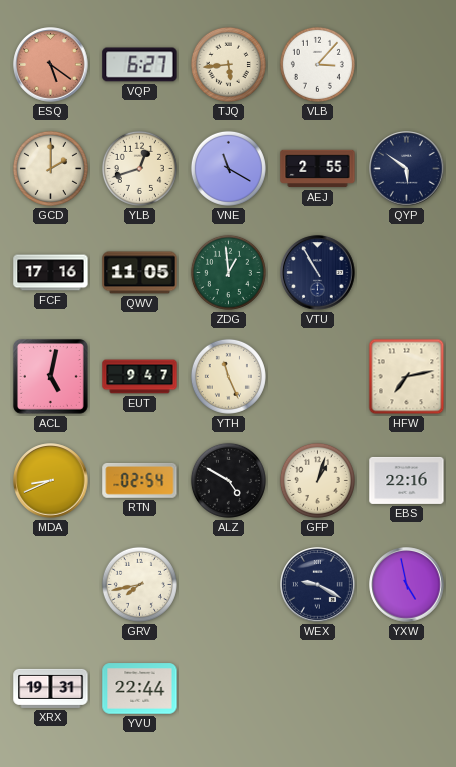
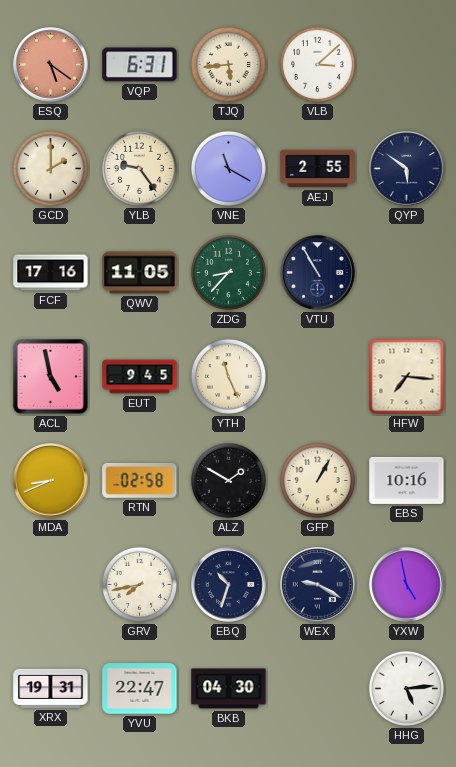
VQP: 6:27 -> 6:31 (140, 65)
VLB: 3:07 -> 3:08 (317, 64)
YLB: 12:42 -> 9:24 (139, 168)
ZDG: 12:59 -> 8:37 (228, 272)
ACL: 5:02 -> 4:58 (51, 377)
EUT: 9:47 -> 9:45 (140, 377)
HFW: 7:13 -> 7:16 (407, 377)
RTN: 02:54 -> 02:58 (140, 480)
ALZ: 4:50 -> 1:50 (228, 480)
GFP: 1:03 -> 1:05 (317, 480)
EBS: 22:16 -> 10:16 (407, 480)
EBQ: none -> 10:33 (229, 585)
YVU: 22:44 -> 22:47 (140, 689)
BKB: none -> 04:30 (229, 689)
HHG: none -> 5:14 (406, 688)
